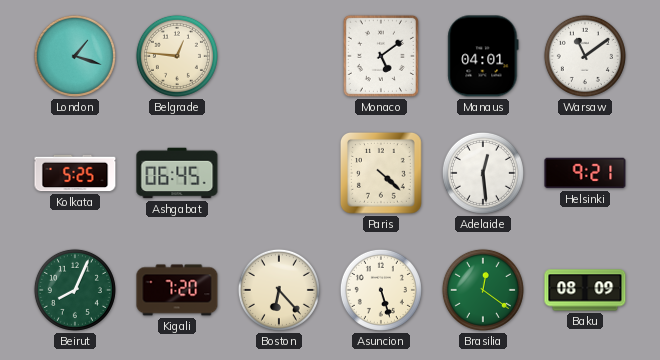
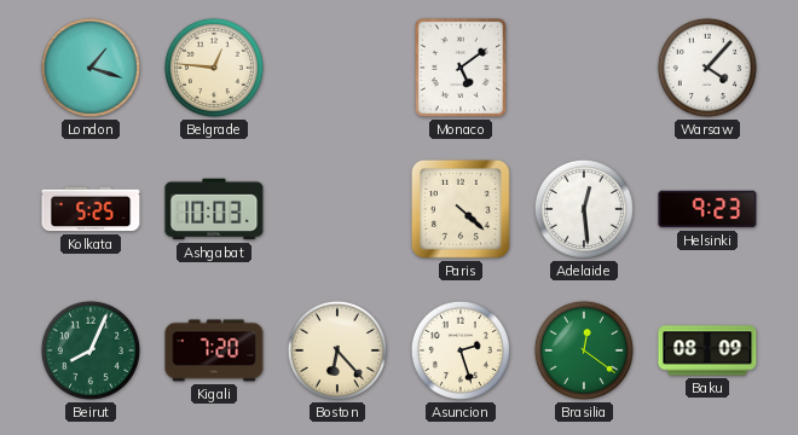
Manaus: 04:01 -> none (483, 56)
Warsaw: 11:09 -> 4:07 (707, 68)
Ashgabat: 06:45 -> 10:03 (214, 209)
Helsinki: 9:21 -> 9:23 (707, 209)
Asuncion: 5:27 -> 2:27 (461, 350)
